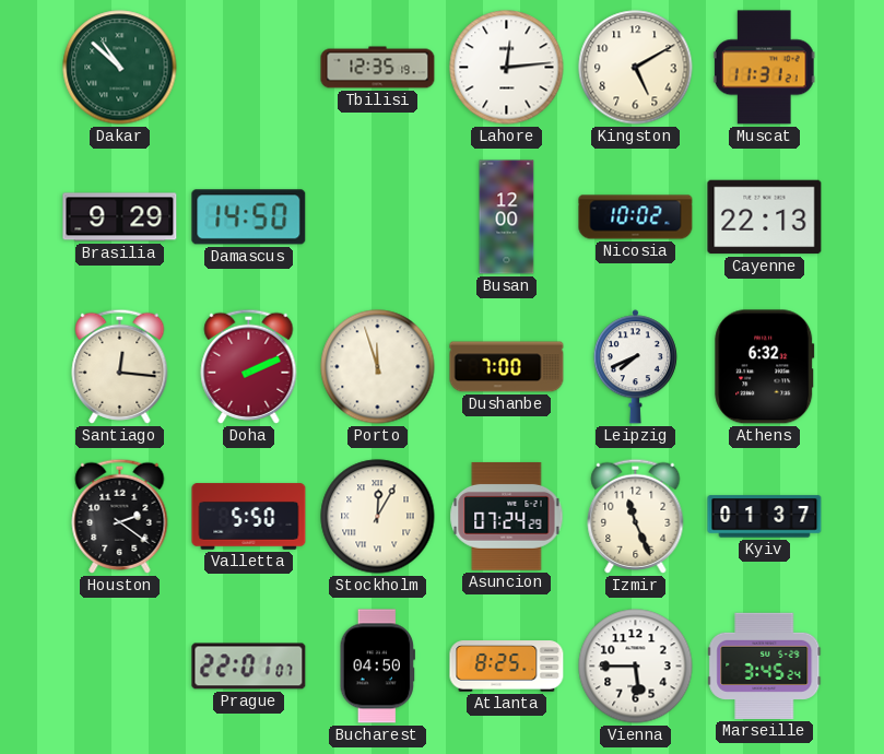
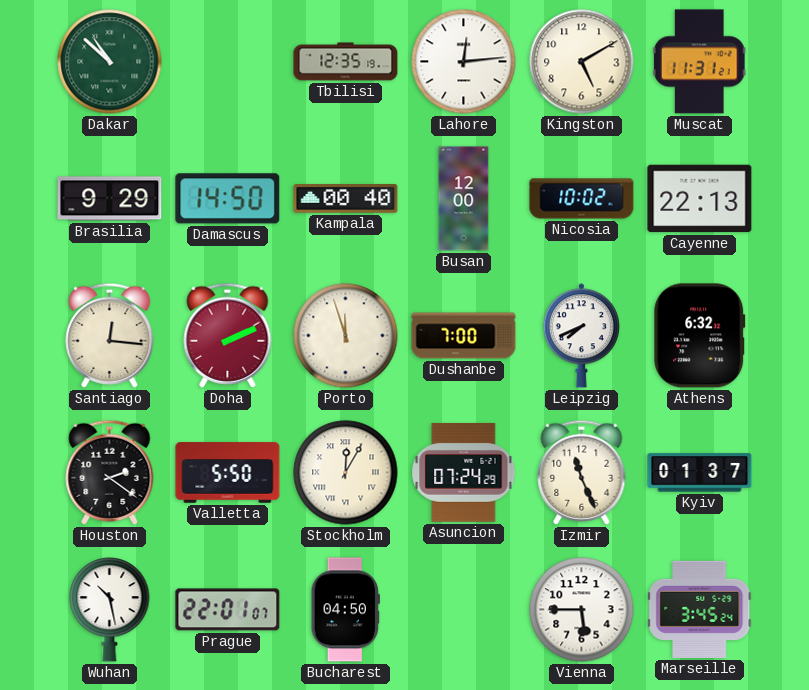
Kampala: none -> 00:40 (346, 199)
Wuhan: none -> 10:28 (110, 610)
Atlanta: 8:25 -> none (507, 667)
